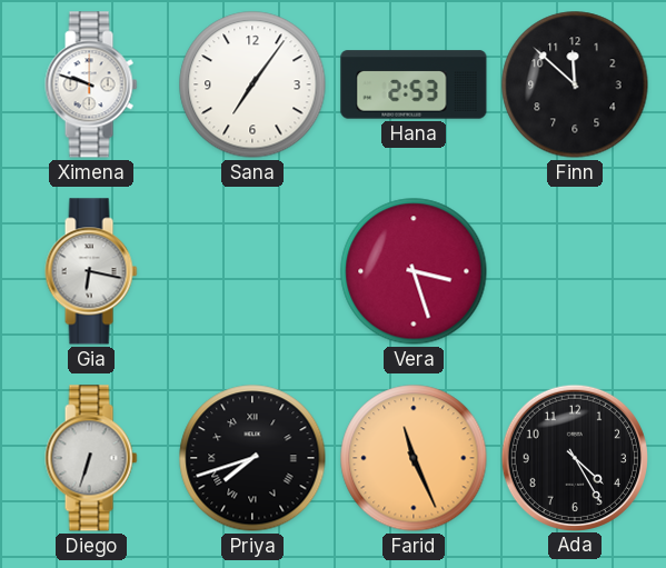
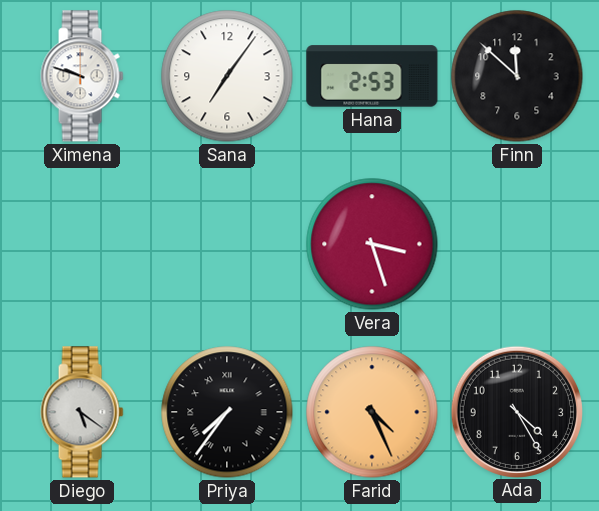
Gia: 6:17 -> none (91, 271)
Diego: 6:33 -> 5:21 (82, 412)
Priya: 7:42 -> 7:36 (227, 412)
Farid: 11:26 -> 4:26 (372, 412)
